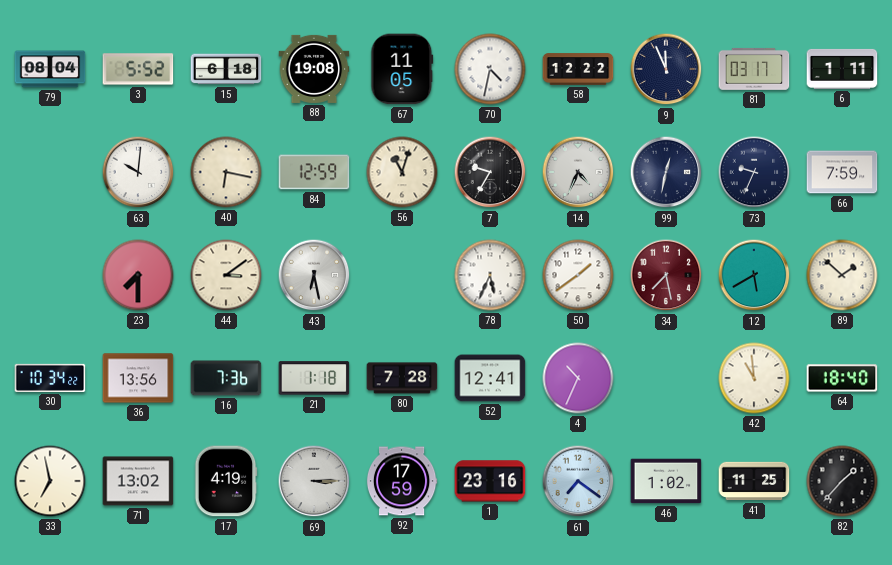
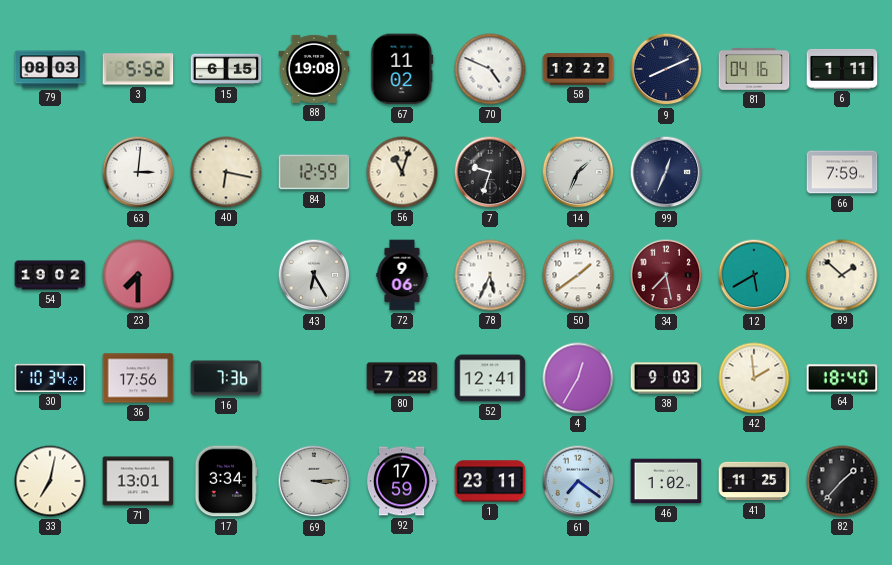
79: 08:04 -> 08:03 (50, 69)
15: 6:18 -> 6:15 (226, 69)
67: 11:05 -> 11:02 (402, 69)
70: 4:32 -> 4:49 (490, 69)
9: 11:56 -> 8:11 (666, 69)
81: 03:17 -> 04:16 (754, 69)
63: 10:01 -> 3:01 (138, 172)
7: 9:35 -> 9:33 (490, 172)
14: 4:34 -> 1:34 (578, 172)
99: 12:32 -> 12:34 (666, 172)
73: 9:34 -> none (754, 172)
54: none -> 19:02 (50, 275)
44: 3:09 -> none (226, 275)
43: 6:28 -> 6:25 (314, 275)
72: none -> 9:06 (402, 275)
36: 13:56 -> 17:56 (138, 378)
21: 1:18 -> none (314, 378)
4: 10:34 -> 12:35 (578, 378)
38: none -> 9:03 (666, 378)
42: 10:59 -> 1:59 (754, 378)
33: 6:58 -> 7:02 (50, 481)
71: 13:02 -> 13:01 (138, 481)
17: 4:19 -> 3:34 (226, 481)
1: 23:16 -> 23:11 (490, 481)
